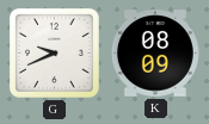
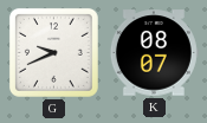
K: 08:09 -> 08:07 (154, 53)
